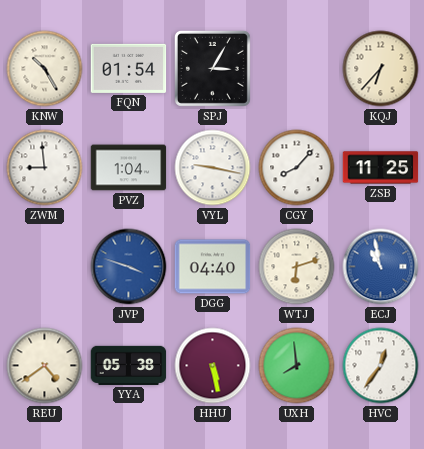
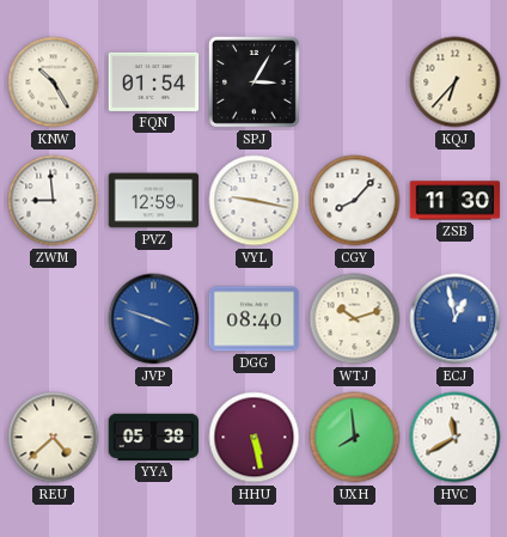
PVZ: 1:04 -> 12:59 (154, 201)
ZSB: 11:25 -> 11:30 (456, 201)
DGG: 04:40 -> 08:40 (255, 319)
WTJ: 6:12 -> 10:12 (355, 319)
ECJ: 10:58 -> 12:58 (456, 319)
REU: 4:39 -> 4:38 (54, 438)
HVC: 12:36 -> 11:40 (456, 438)
